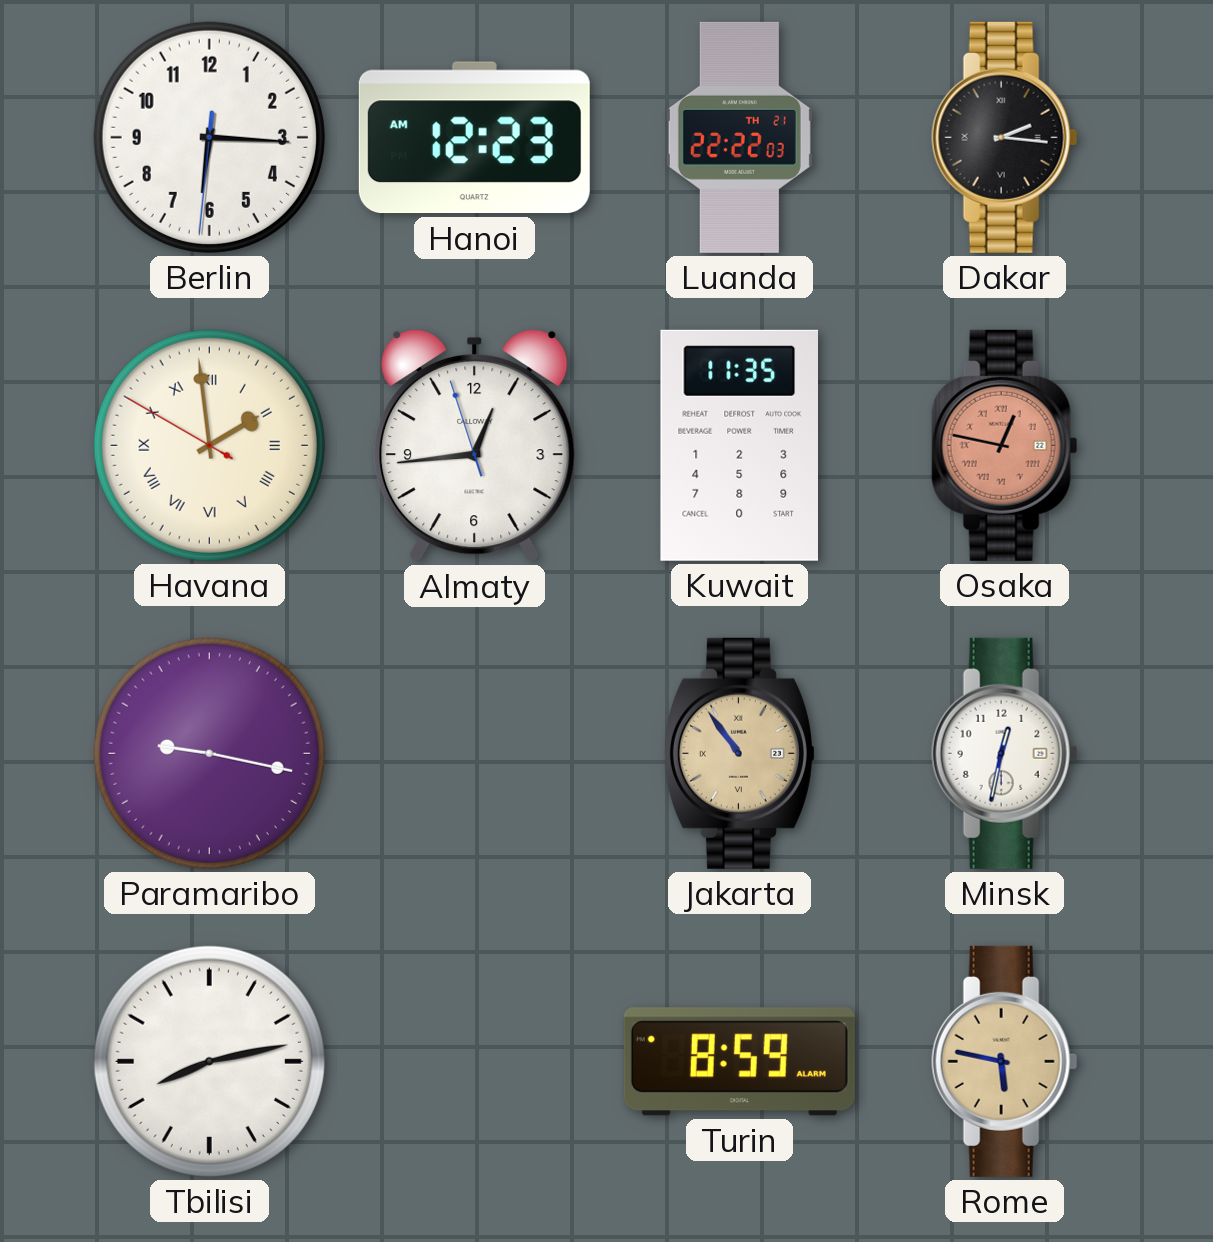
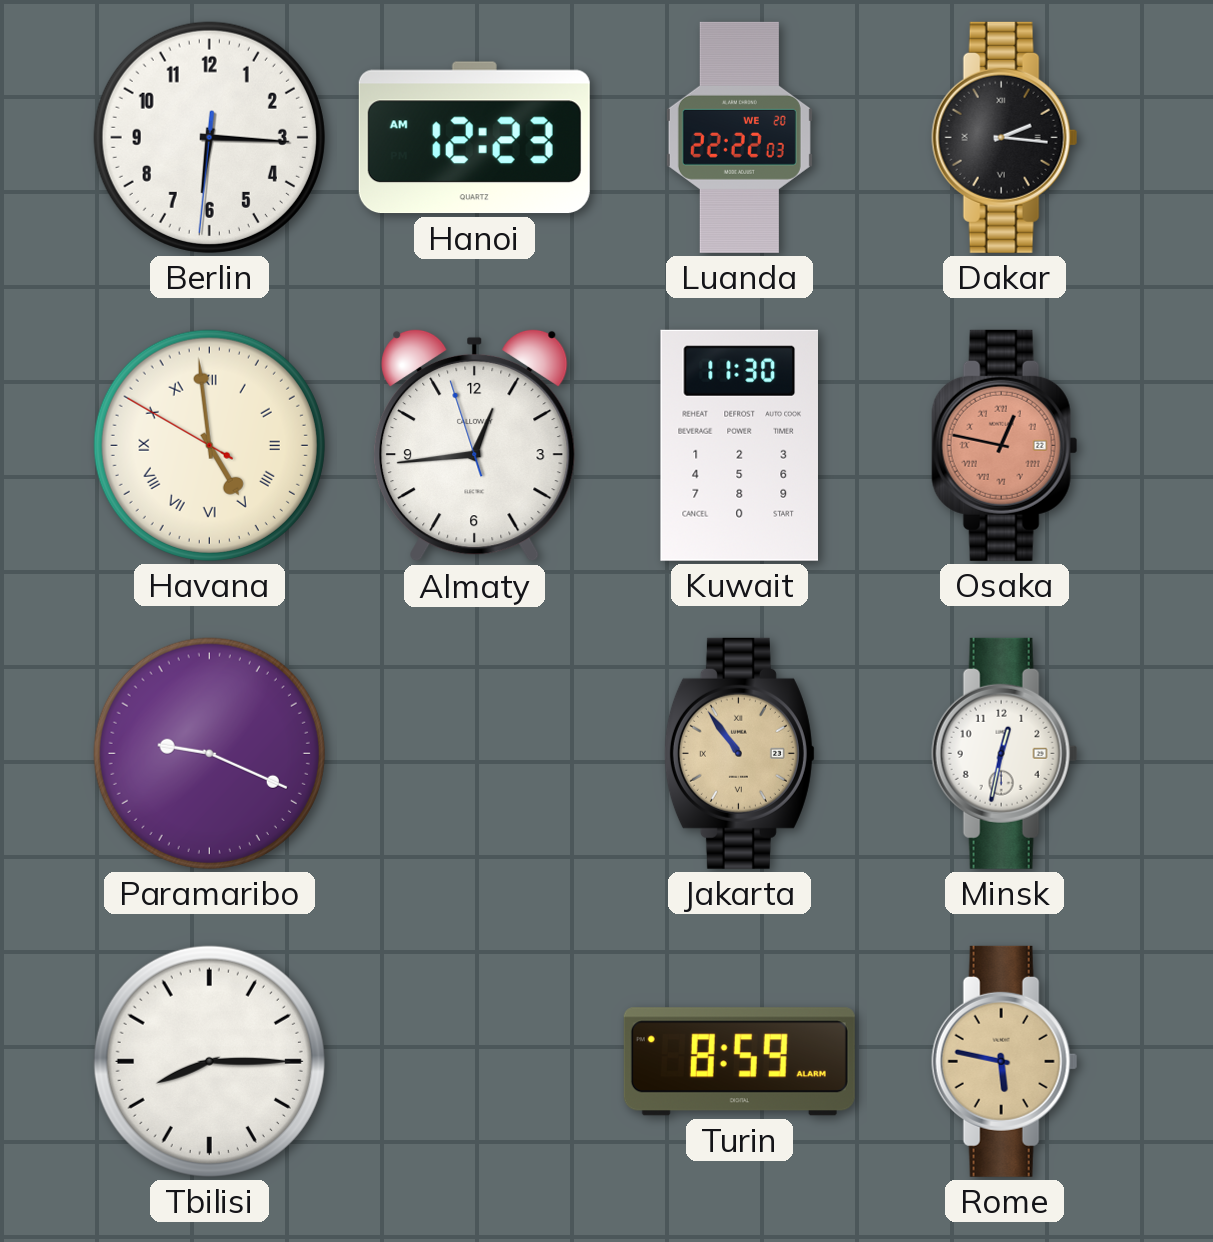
Luanda date: TH 21 -> WE 20 (739, 137)
Havana: 1:58 -> 4:58 (209, 445)
Kuwait: 11:35 -> 11:30 (739, 445)
Paramaribo: 9:17 -> 9:19 (209, 753)
Tbilisi: 8:13 -> 8:15 (209, 1061)
